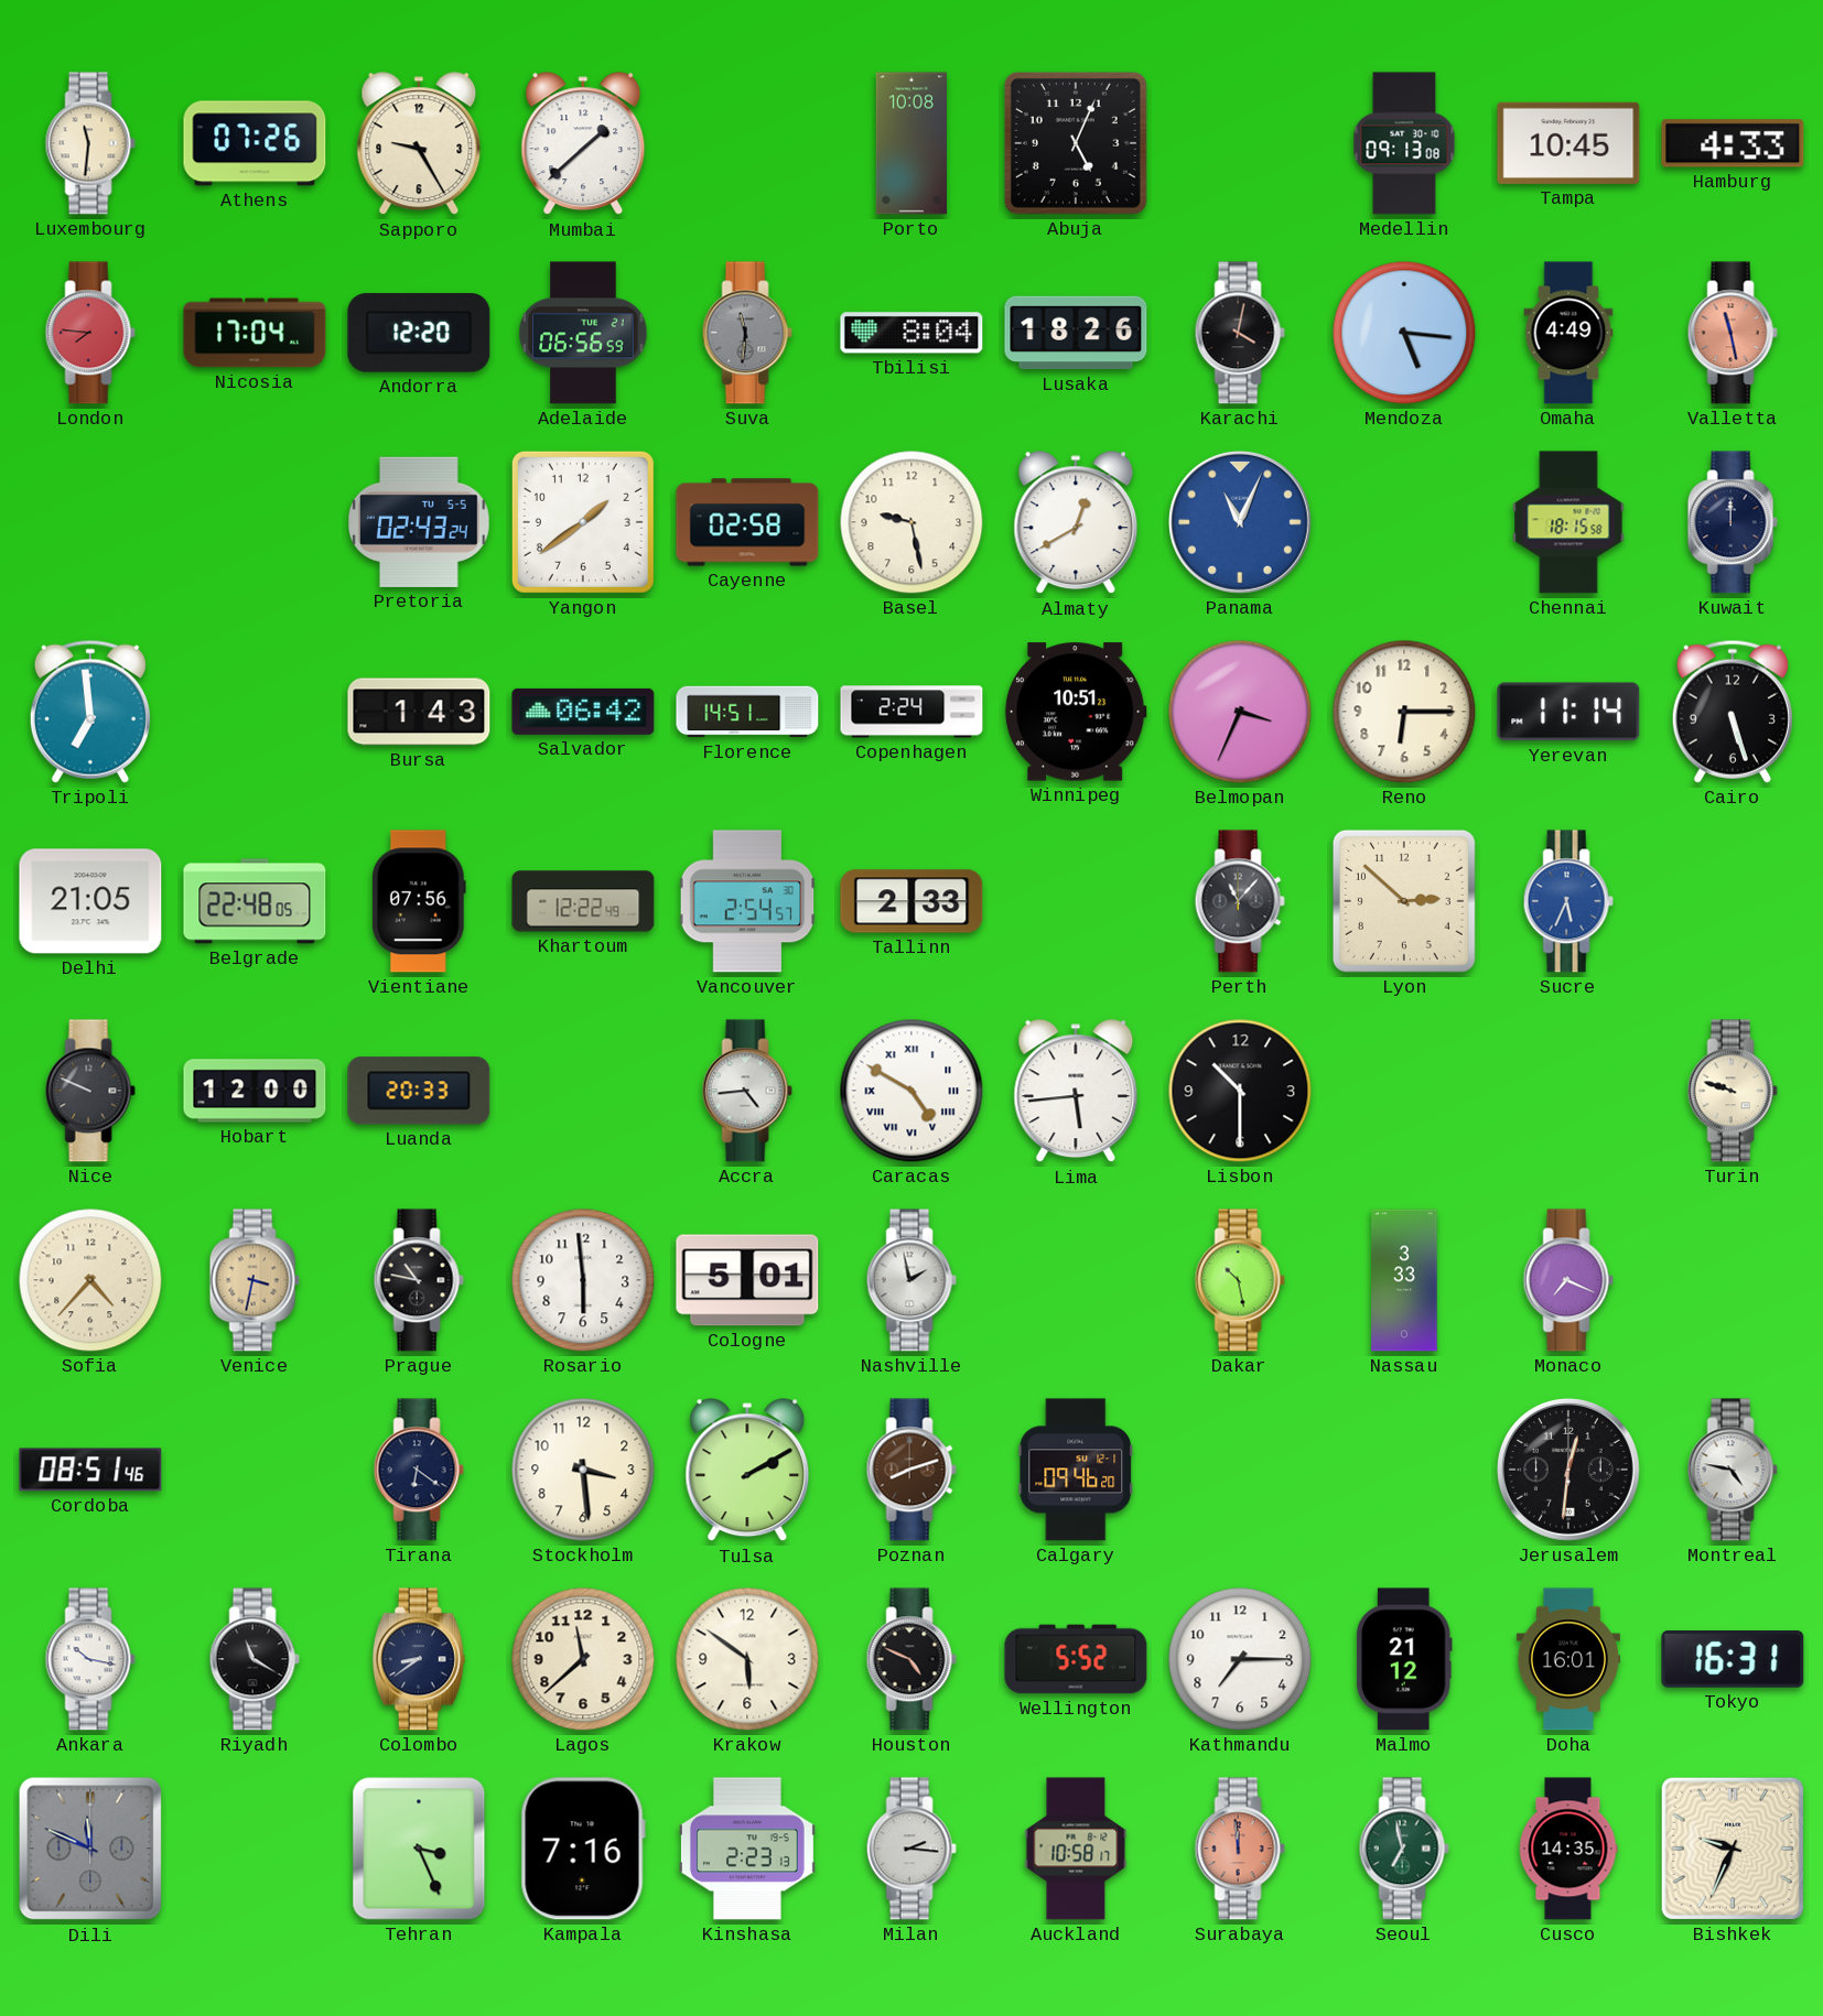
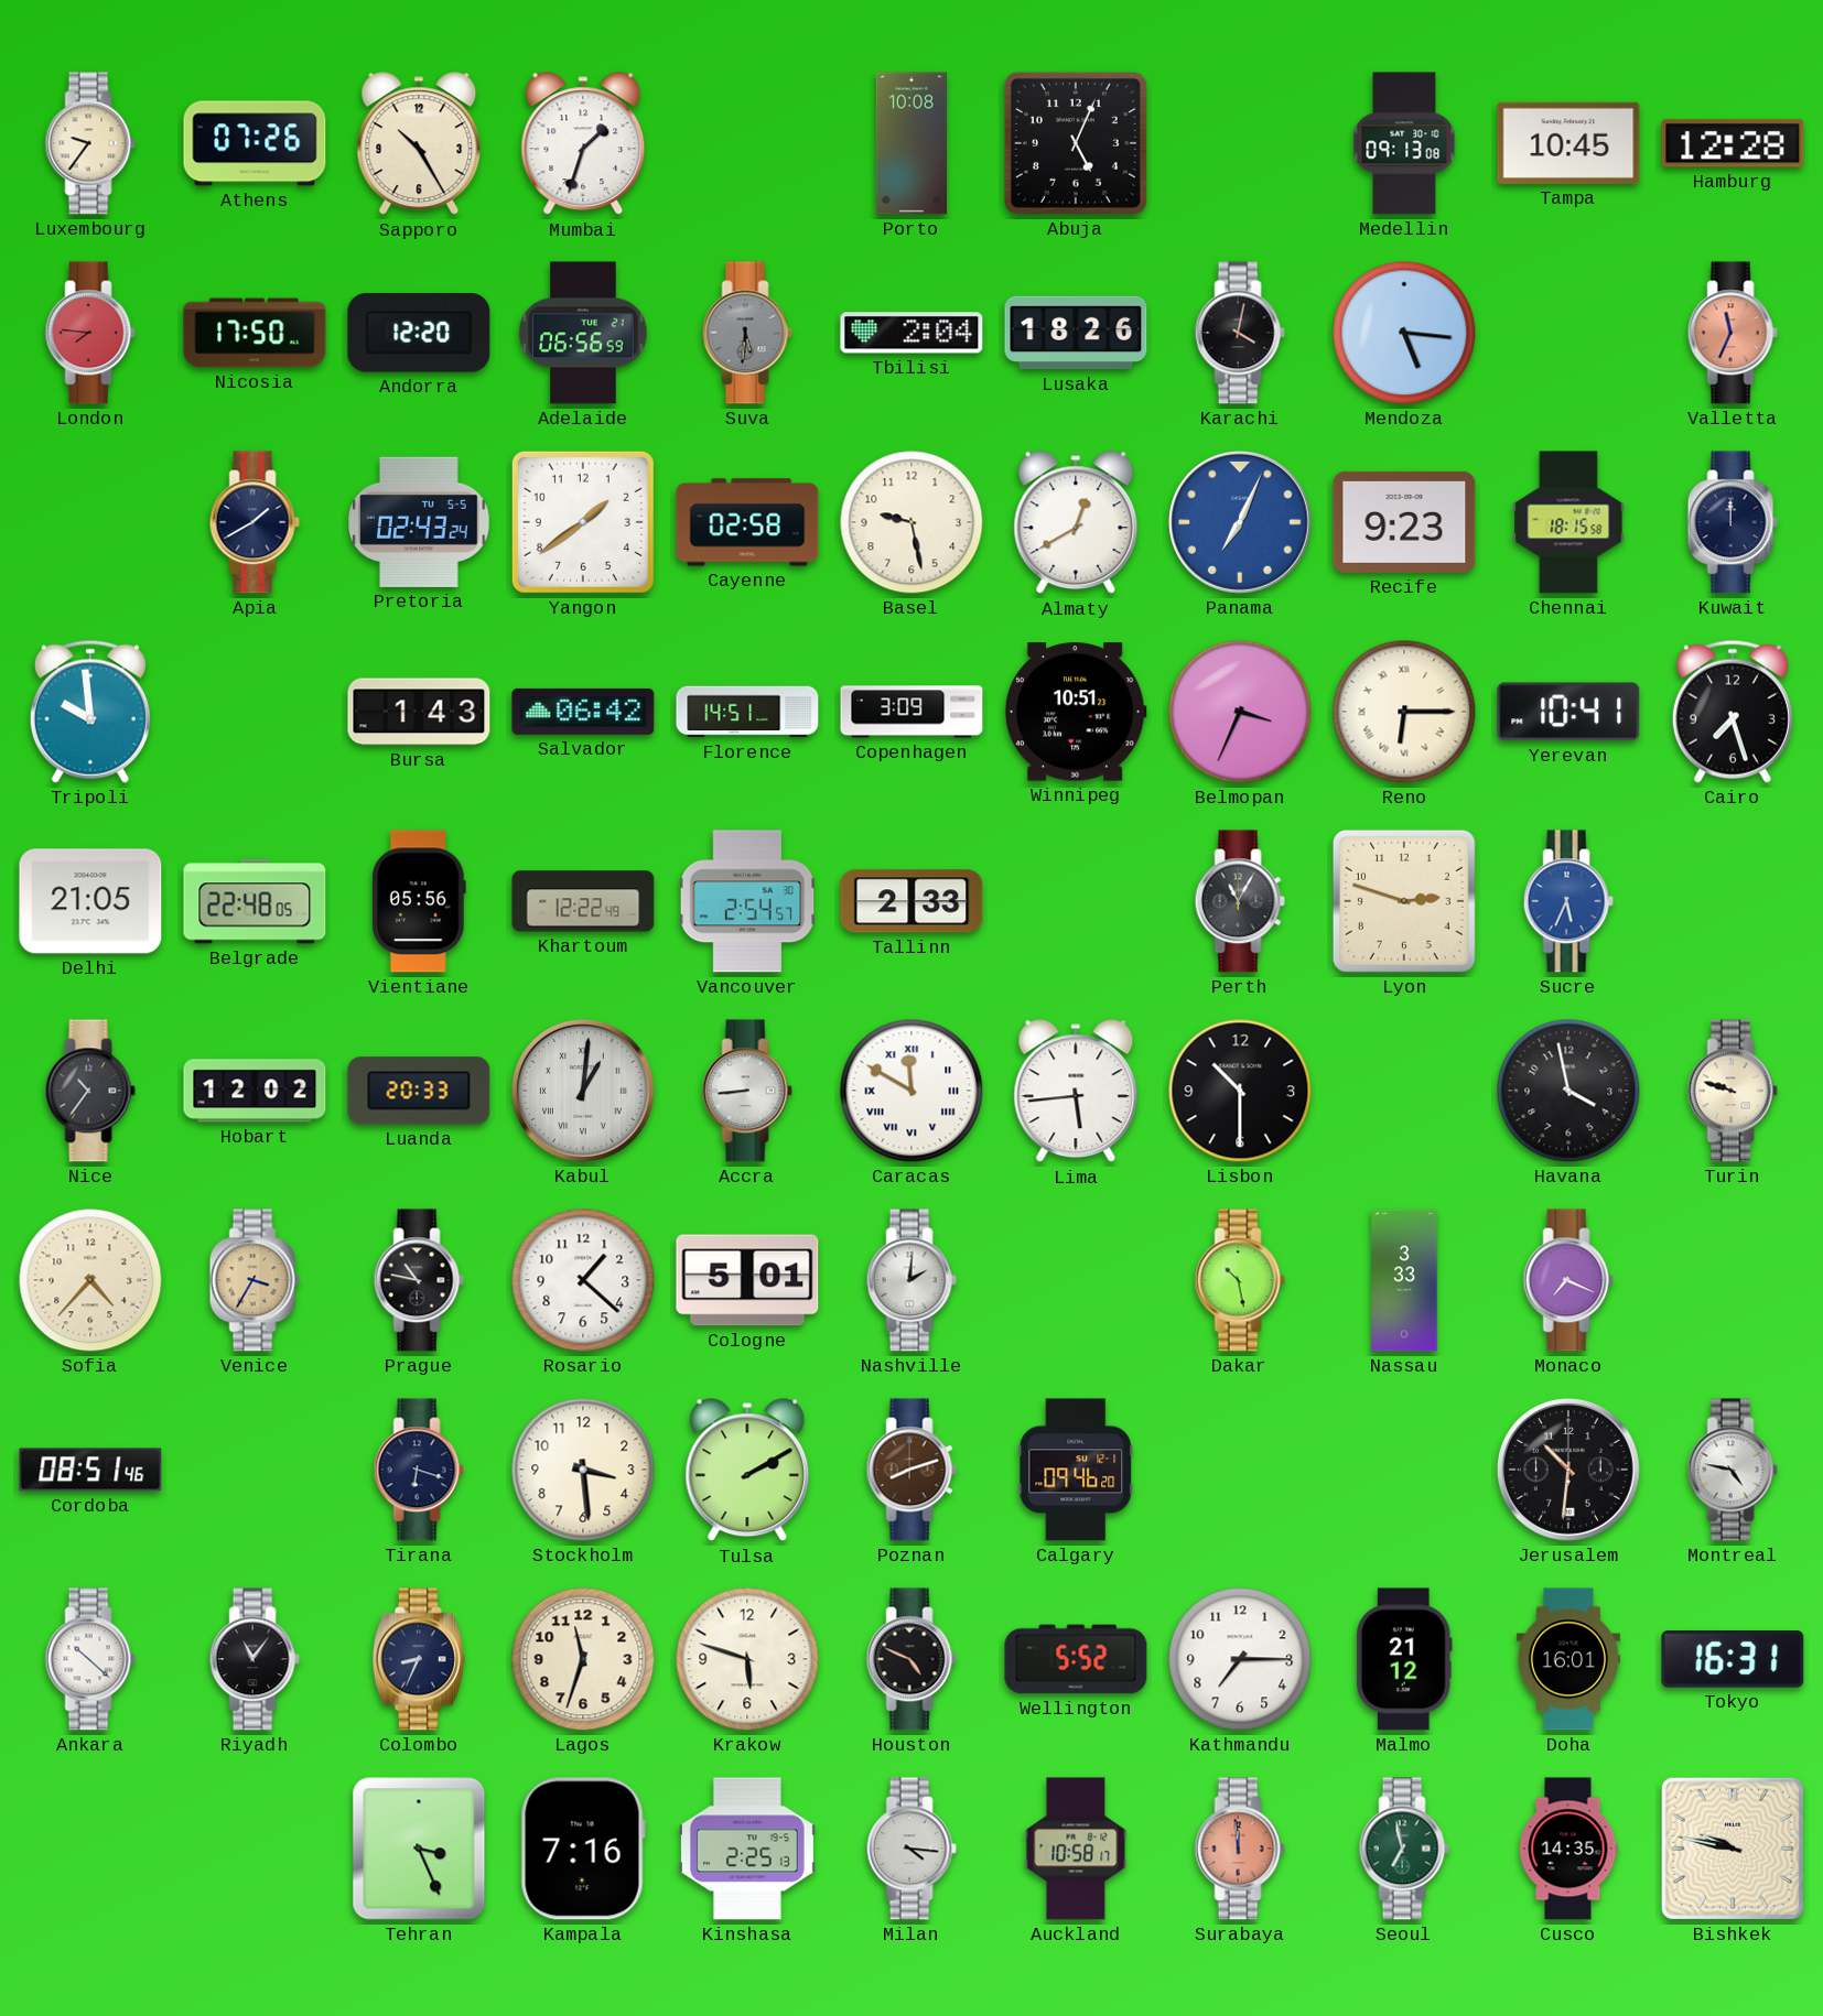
Luxembourg: 11:31 -> 9:36 (90, 143)
Sapporo: 9:25 -> 10:25 (419, 144)
Mumbai: 1:38 -> 1:33 (583, 144)
Hamburg: 4:33 -> 12:28 (1733, 143)
Nicosia: 17:04 -> 17:50 (255, 333)
Suva: 11:31 -> 5:31 (747, 333)
Tbilisi: 8:04 -> 2:04 (911, 333)
Omaha: 4:49 -> none (1568, 333)
Valletta: 11:28 -> 11:34 (1733, 333)
Apia: none -> 1:40 (255, 522)
Panama: 11:04 -> 7:04 (1240, 522)
Recife: none -> 9:23 (1404, 522)
Tripoli: 6:59 -> 9:59 (90, 712)
Copenhagen: 2:24 -> 3:09 (911, 712)
Reno numerals: Arabic -> Roman (1404, 712)
Yerevan: 11:14 -> 10:41 (1568, 712)
Cairo: 5:27 -> 7:27 (1733, 712)
Vientiane: 07:56 -> 05:56 (419, 901)
Perth: 11:07 -> 11:05 (1240, 901)
Lyon: 2:52 -> 2:48 (1404, 901)
Nice: 9:49 -> 10:36 (90, 1091)
Hobart: 12:00 -> 12:02 (255, 1091)
Kabul: none -> 1:01 (583, 1091)
Accra: 4:44 -> 8:44 (747, 1091)
Caracas: 4:50 -> 11:50 (911, 1091)
Havana: none -> 3:58 (1568, 1091)
Venice: 3:32 -> 3:35 (255, 1280)
Rosario: 5:59 -> 1:22 (583, 1280)
Nashville: 1:58 -> 2:01 (911, 1280)
Tirana: 6:21 -> 6:18 (419, 1470)
Jerusalem: 12:31 -> 10:31 (1568, 1470)
Ankara: 10:17 -> 10:22 (90, 1659)
Riyadh: 11:20 -> 11:06 (255, 1659)
Colombo: 8:39 -> 8:34 (419, 1659)
Lagos: 11:38 -> 11:33 (583, 1659)
Krakow: 5:51 -> 5:48 (747, 1659)
Dili: 11:49 -> none (90, 1849)
Kinshasa: 2:23 -> 2:25 (747, 1849)
Milan: 2:16 -> 4:16 (911, 1849)
Bishkek: 9:34 -> 9:47 (1733, 1849)
